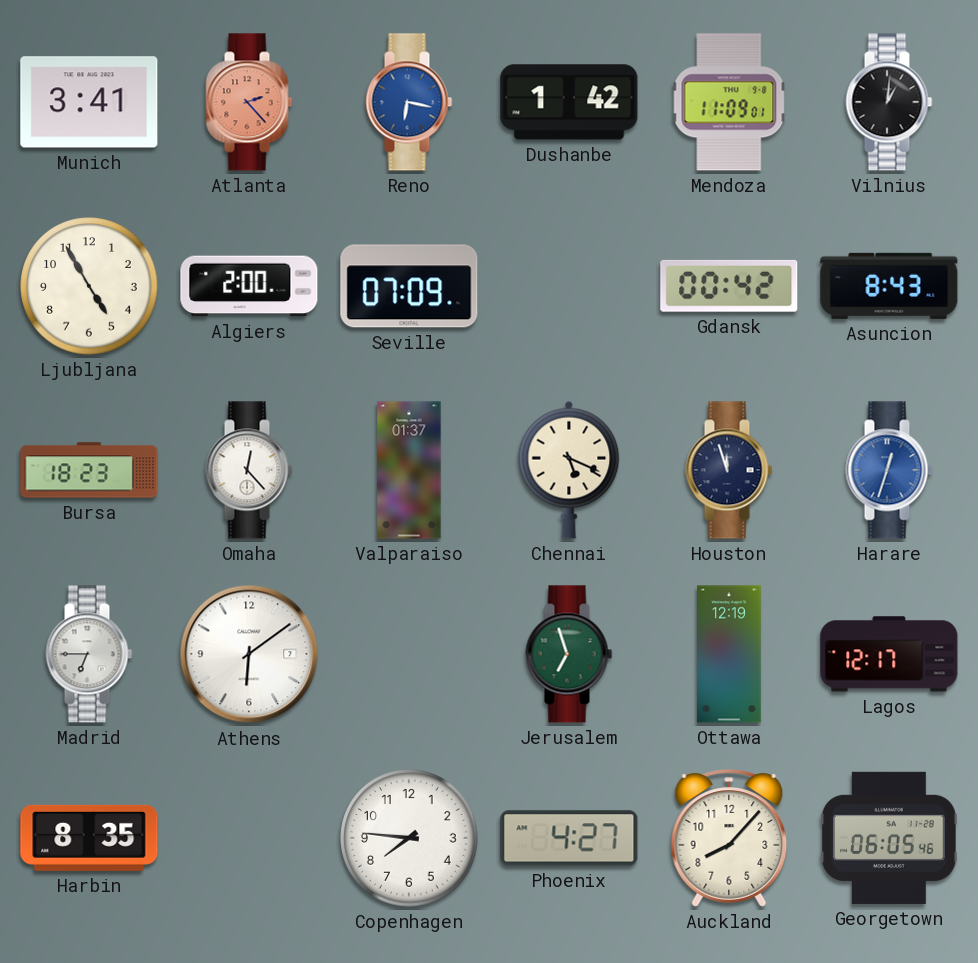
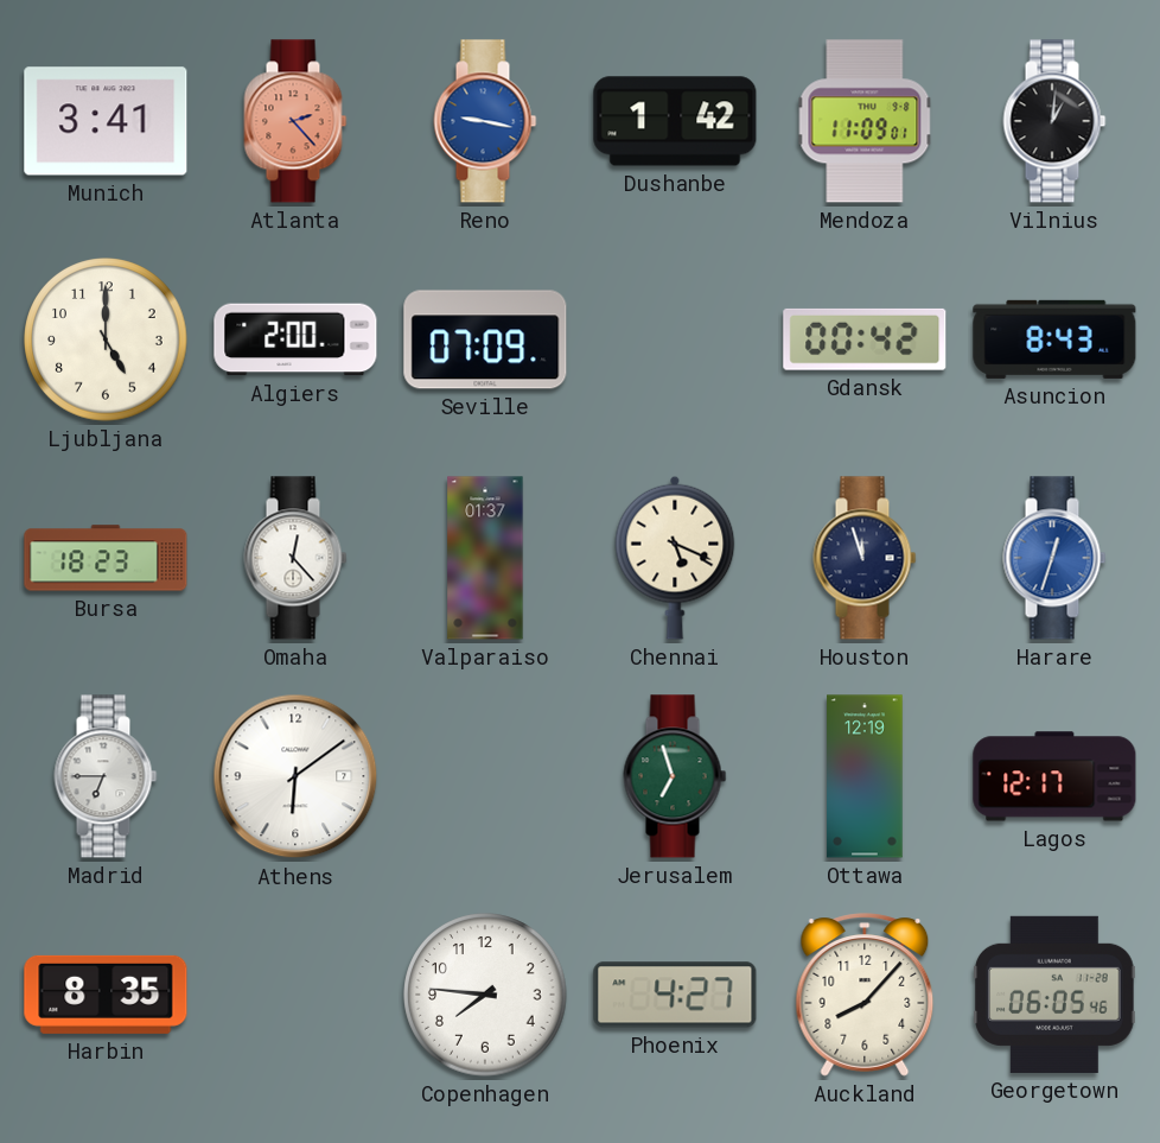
Reno: 6:17 -> 9:17 (485, 121)
Ljubljana: 4:55 -> 5:00 (106, 339)
